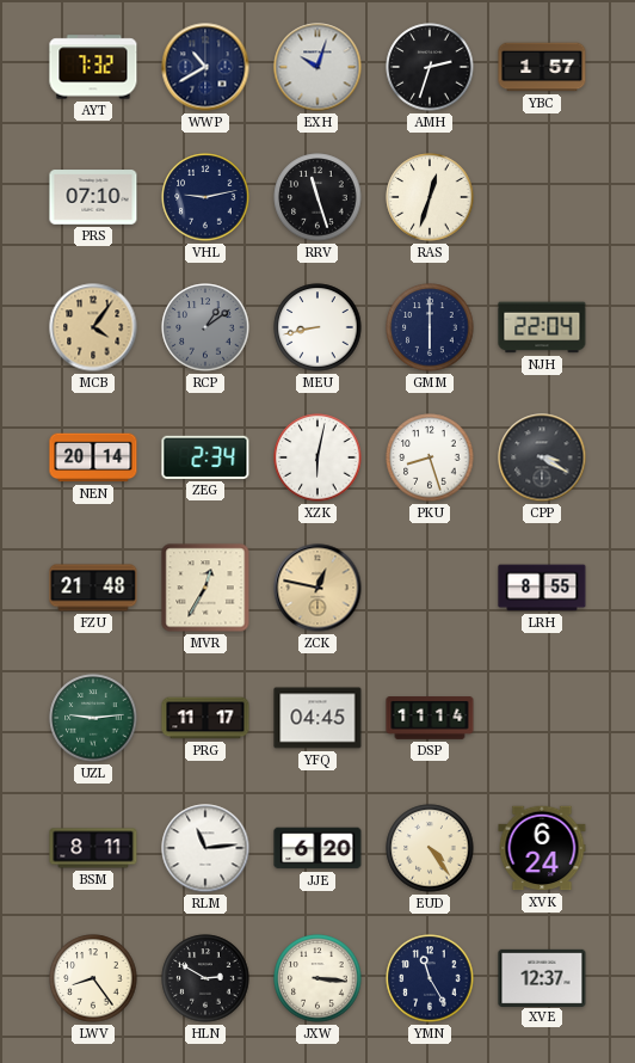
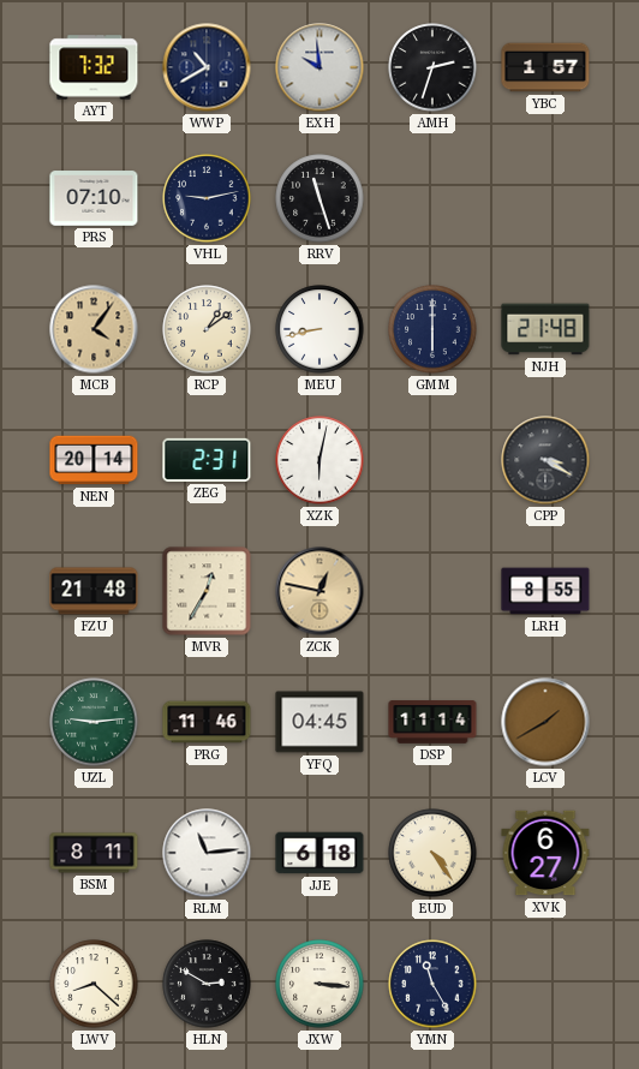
EXH: 10:03 -> 9:59 (319, 67)
RAS: 12:33 -> none (430, 197)
RCP dial: grey -> cream (207, 329)
NJH: 22:04 -> 21:48 (545, 329)
ZEG: 2:34 -> 2:31 (207, 460)
PKU: 8:27 -> none (430, 457)
PRG: 11:17 -> 11:46 (207, 722)
LCV: none -> 1:40 (545, 722)
JJE: 6:20 -> 6:18 (319, 853)
XVK: 6:24 -> 6:27 (545, 853)
LWV: 8:24 -> 8:22 (94, 984)
XVE: 12:37 -> none (542, 977)
